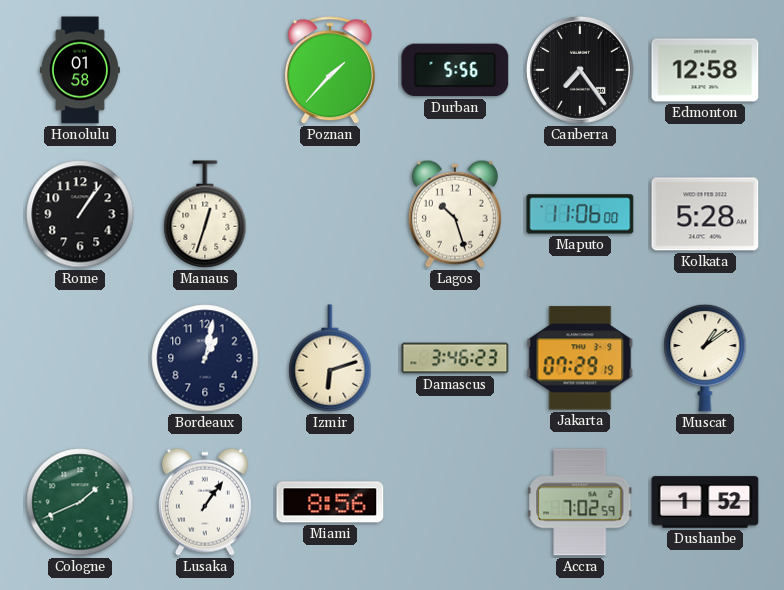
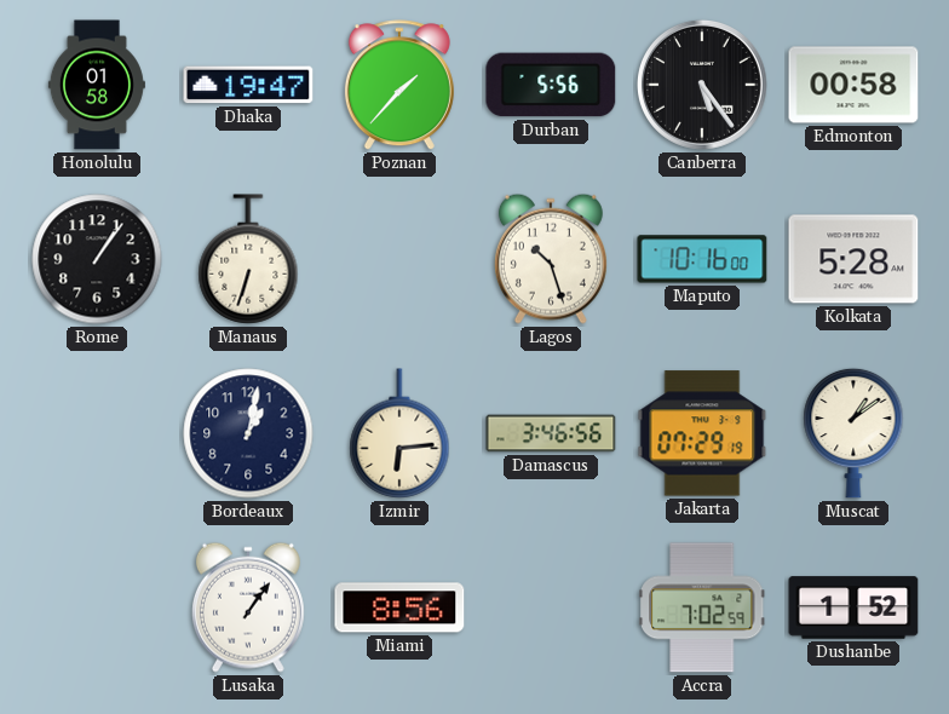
Dhaka: none -> 19:47 (248, 85)
Canberra: 7:24 -> 5:24 (702, 85)
Edmonton: 12:58 -> 00:58 (853, 85)
Manaus: 12:33 -> 6:33 (248, 259)
Maputo: 11:06 -> 10:16 (702, 259)
Izmir: 6:12 -> 6:14 (399, 433)
Damascus: 3:46:23 -> 3:46:56 (551, 433)
Cologne: 1:41 -> none (80, 502)
